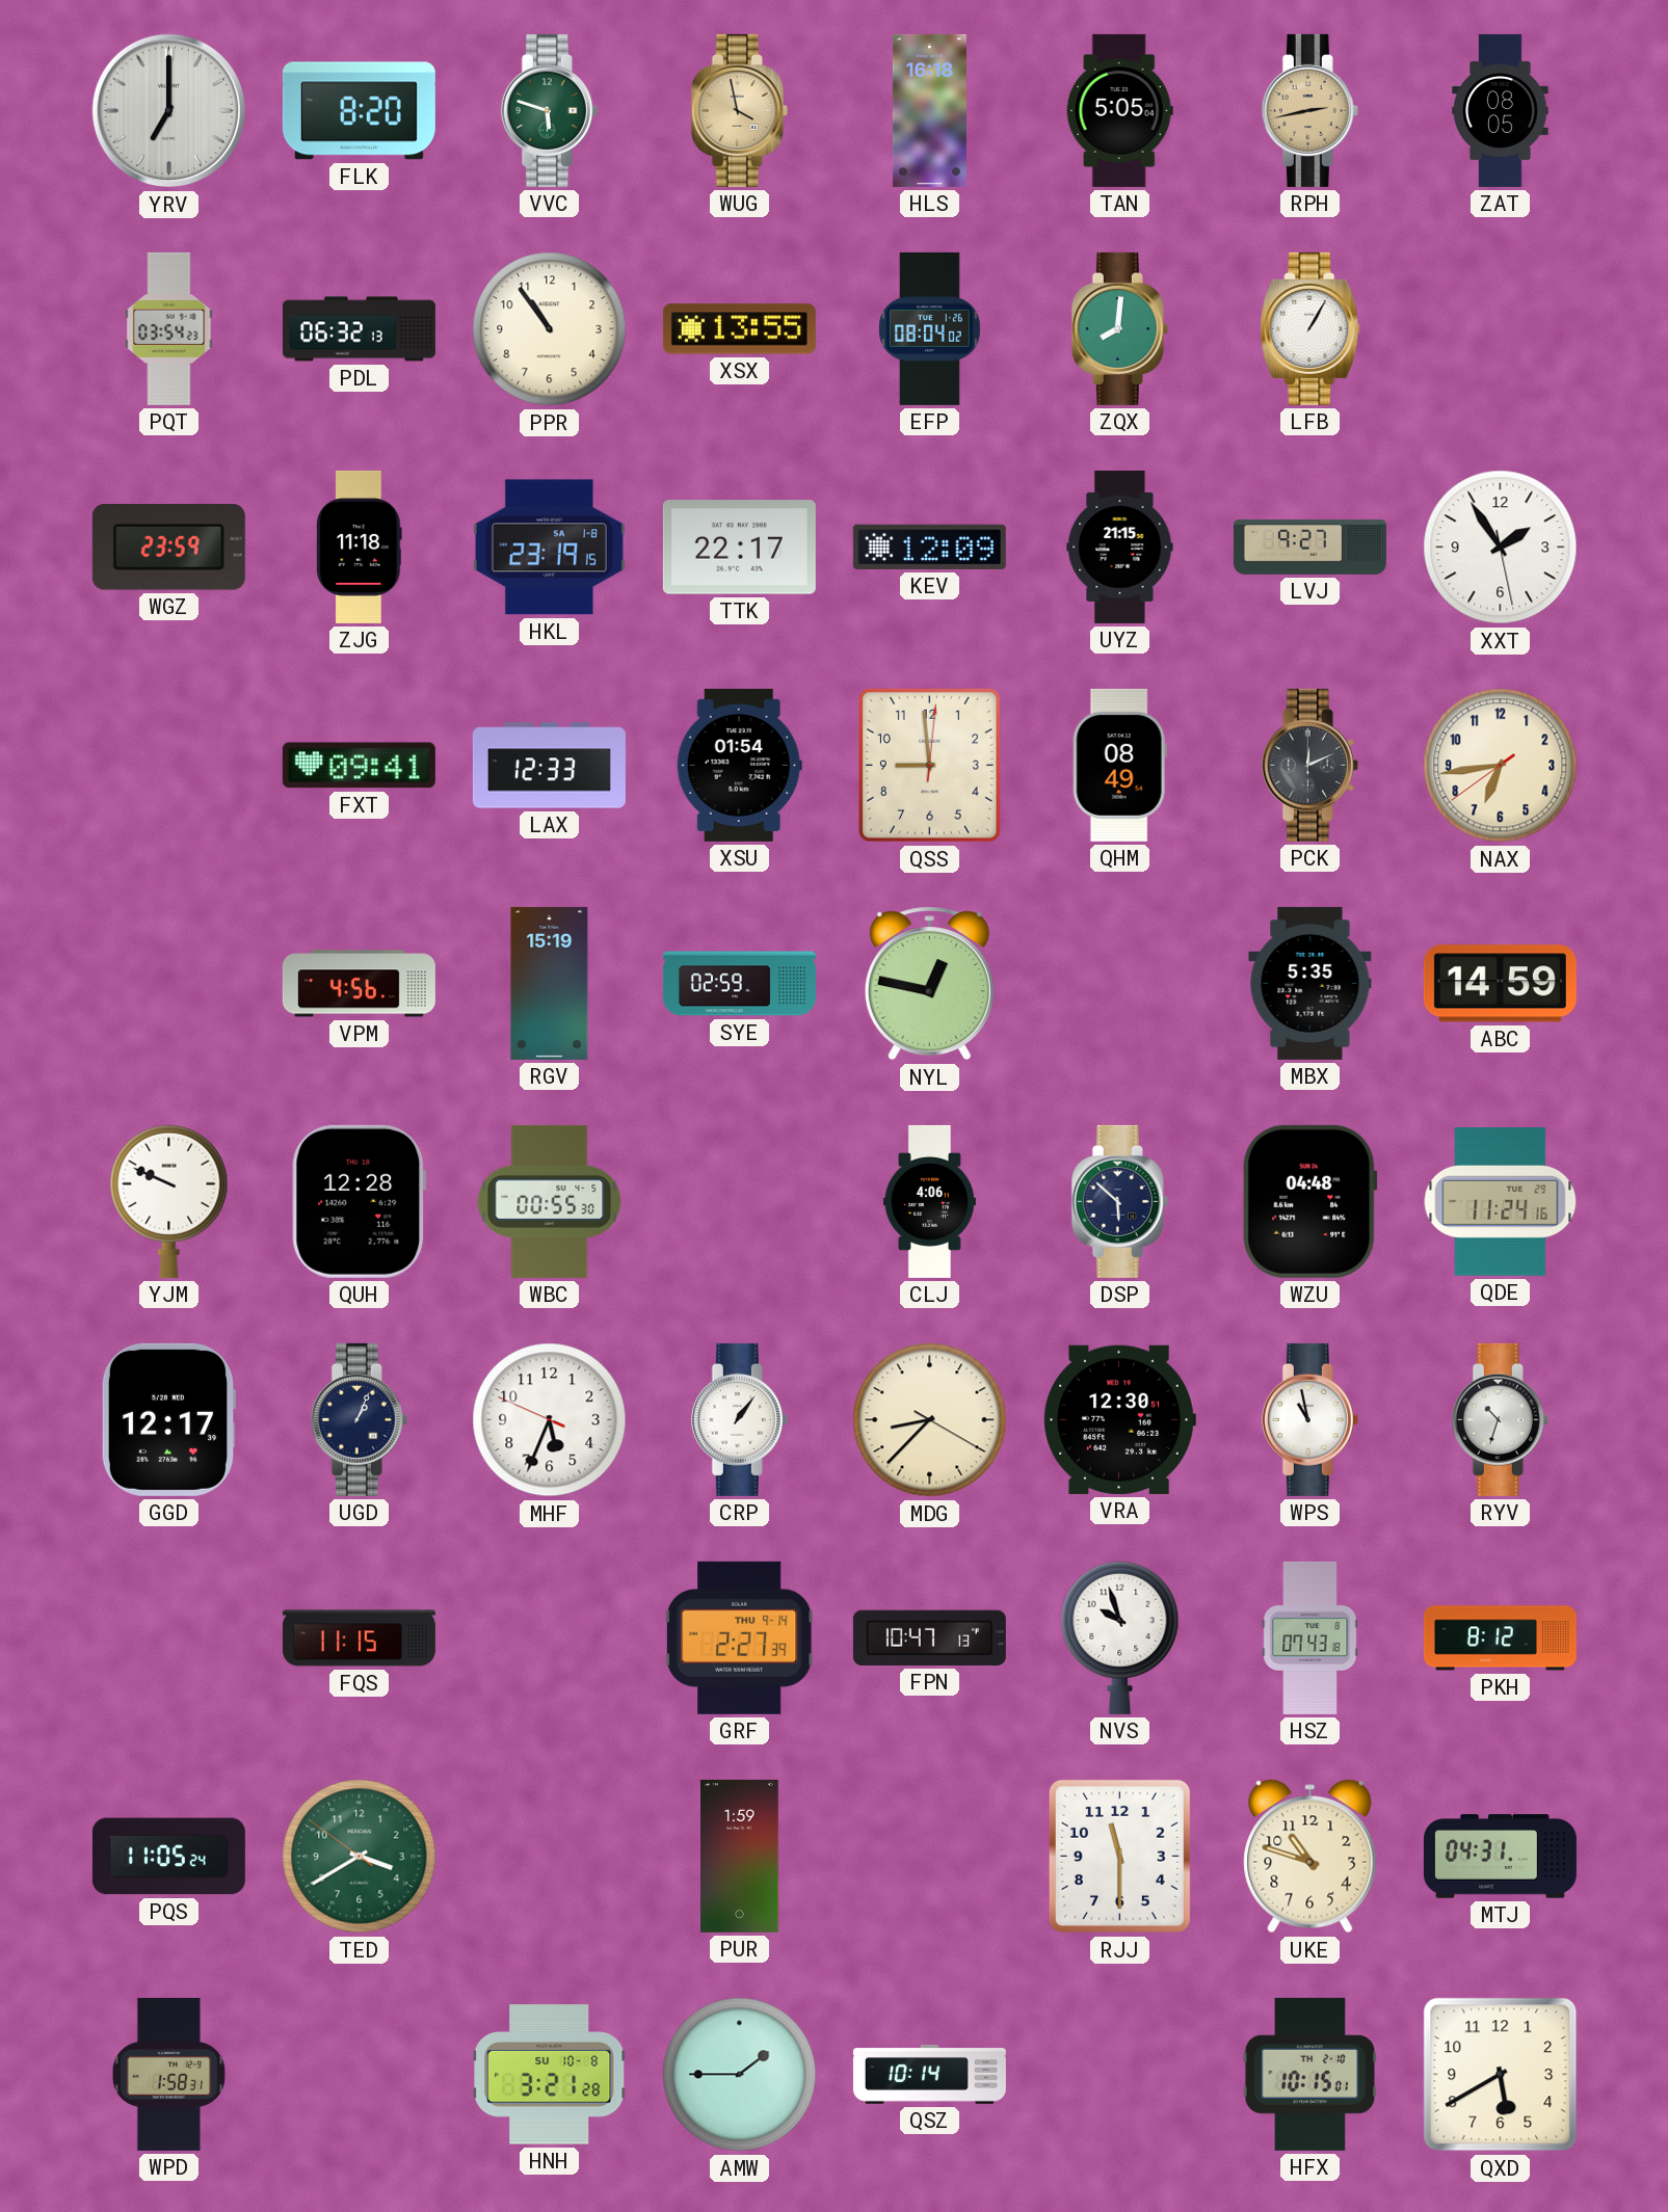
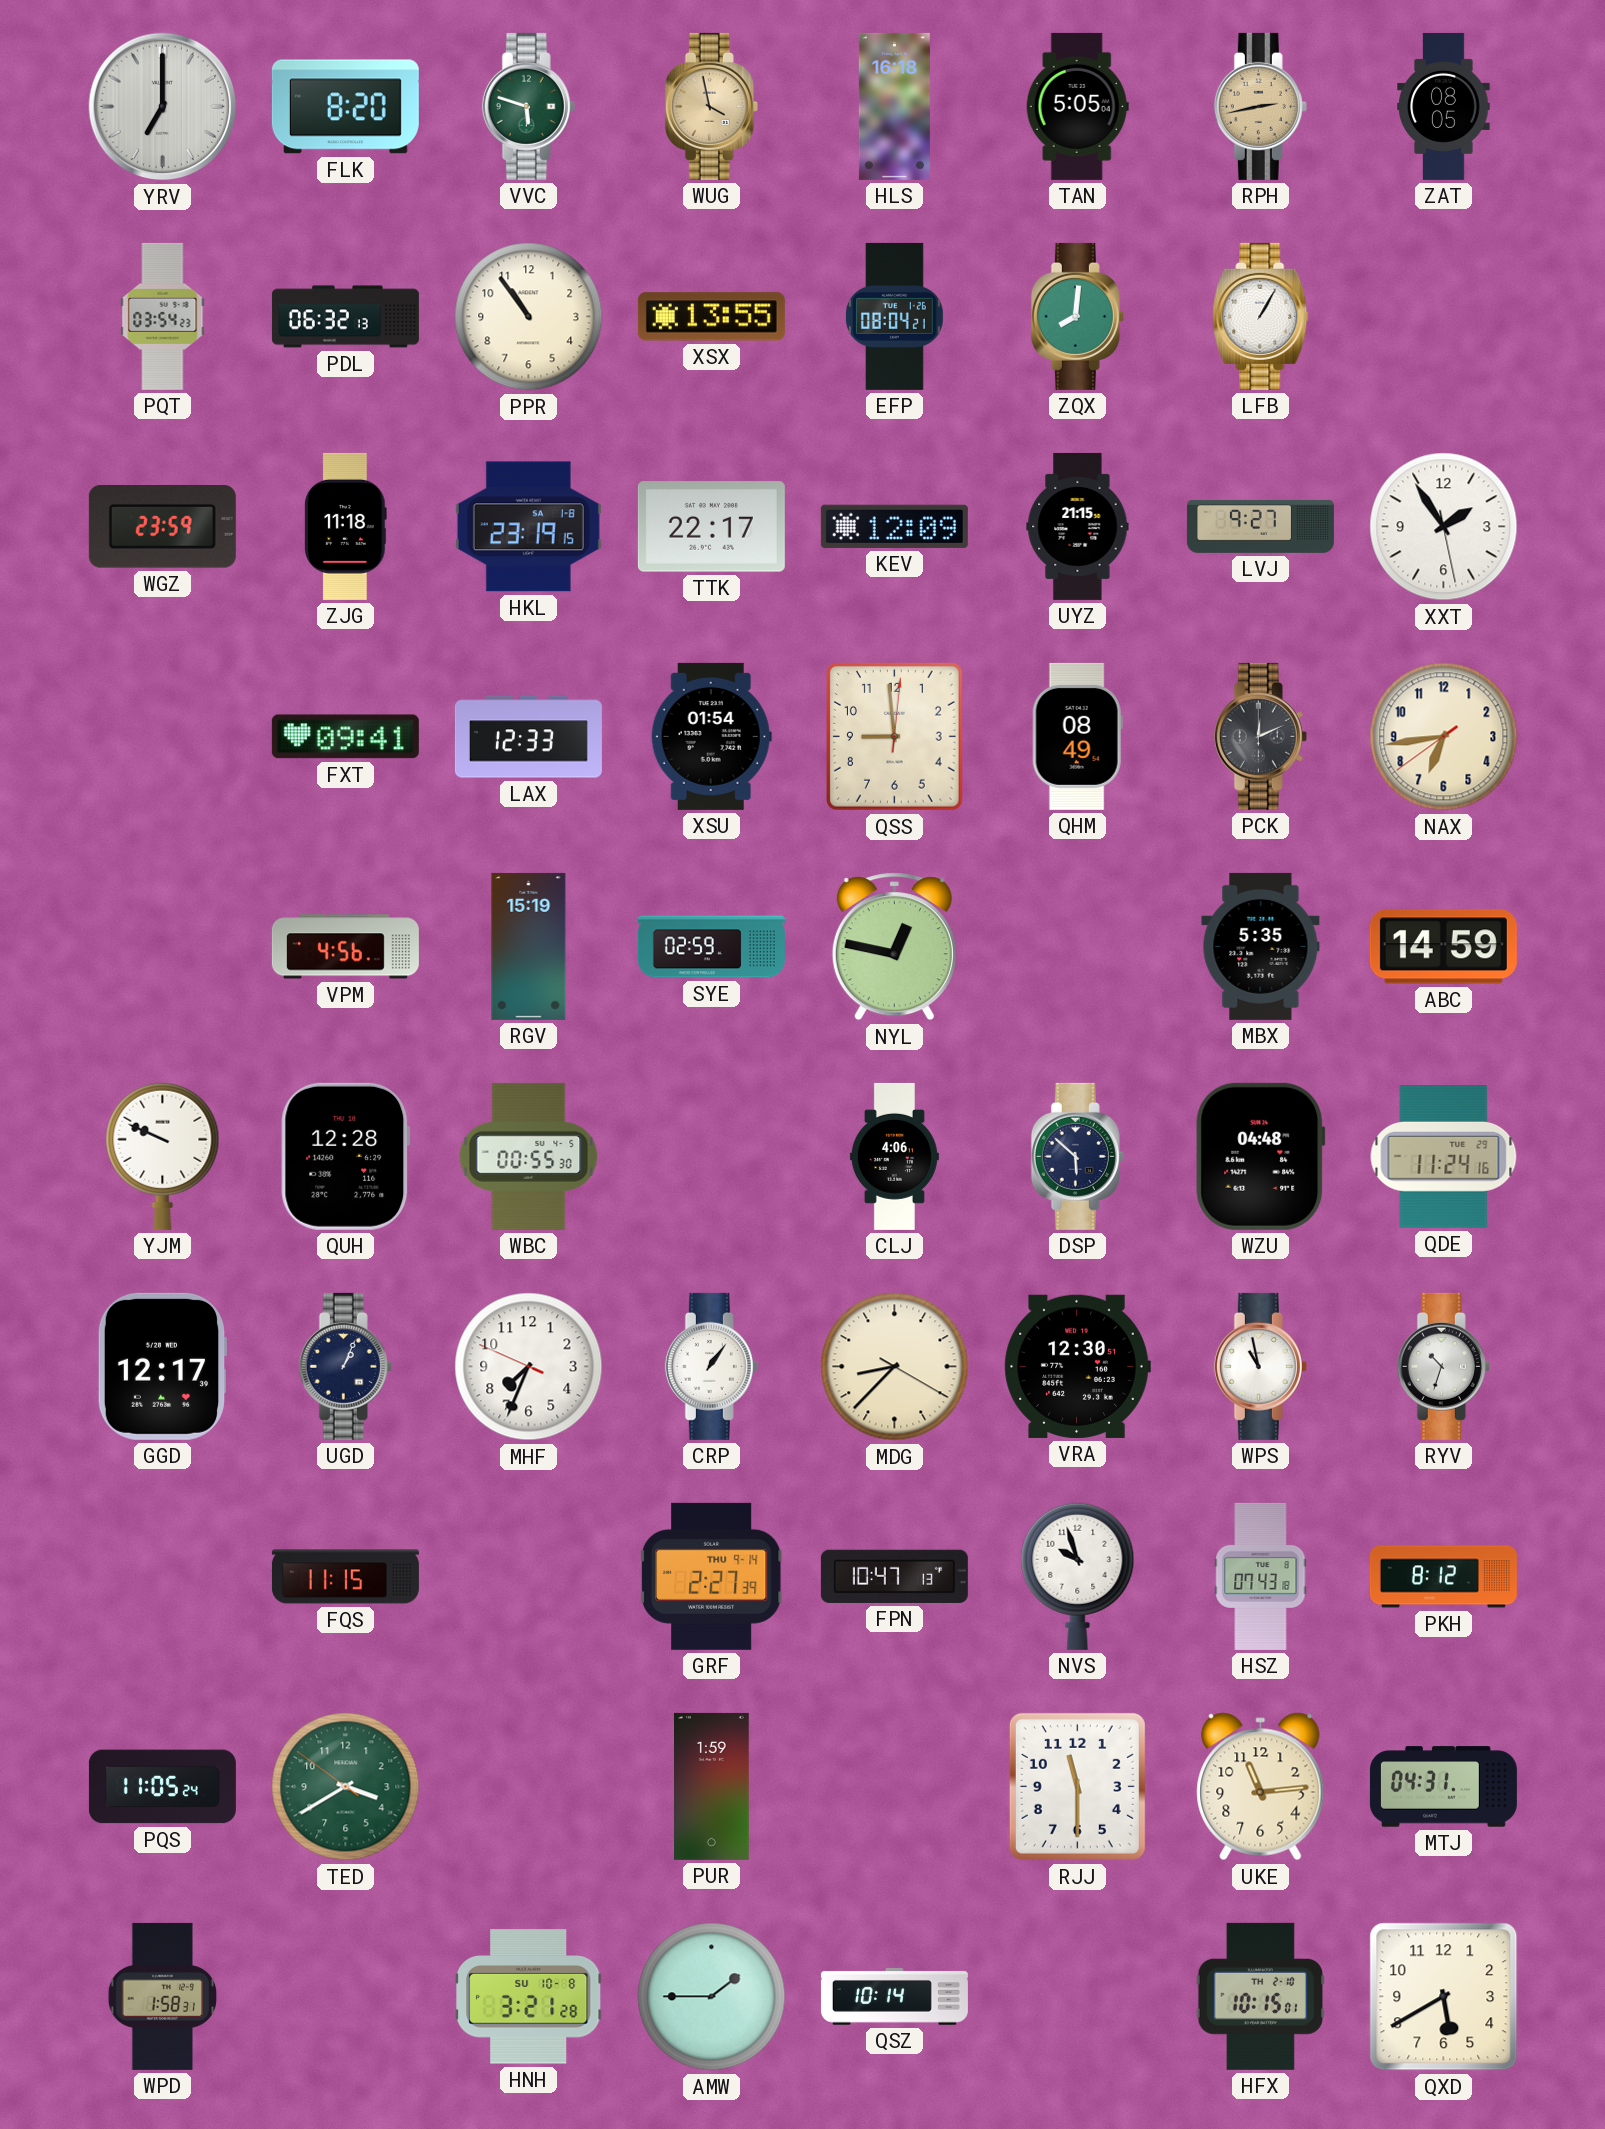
EFP: 08:04:02 -> 08:04:21 (894, 316)
MHF: 5:33 -> 7:33 (529, 1367)
UKE: 10:48 -> 11:14 (1261, 1787)
